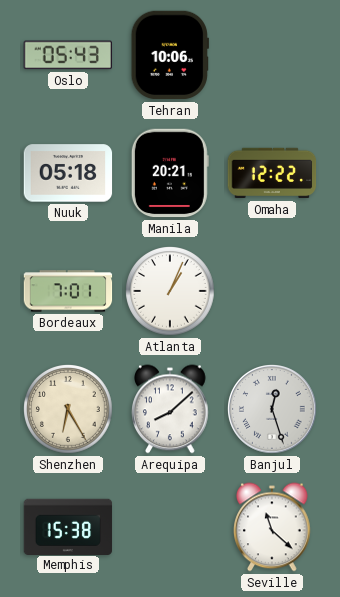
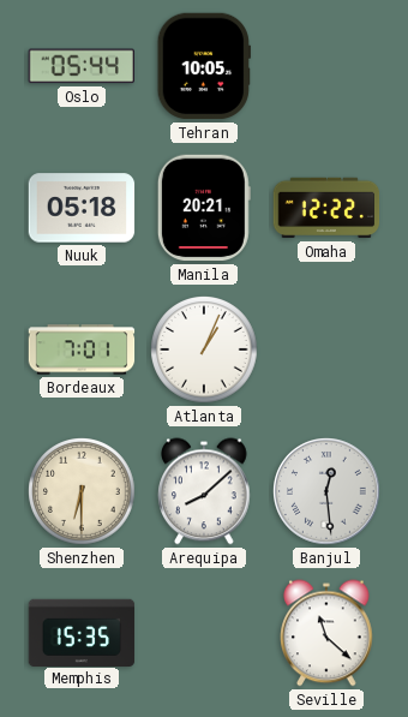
Oslo: 05:43 -> 05:44 (82, 66)
Tehran: 10:06 -> 10:05 (204, 66)
Shenzhen: 6:25 -> 6:30 (83, 492)
Banjul: 12:27 -> 12:29 (328, 492)
Memphis: 15:38 -> 15:35 (82, 632)
